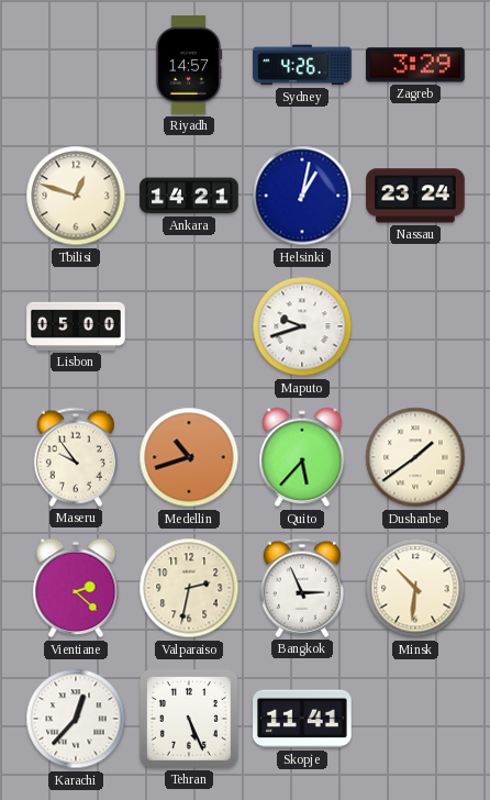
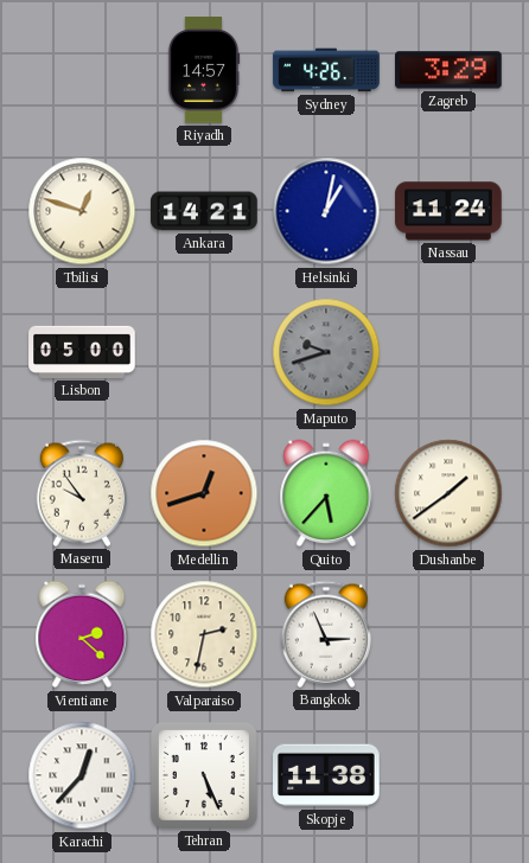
Nassau: 23:24 -> 11:24 (448, 211)
Maputo dial: white -> grey (326, 352)
Medellin: 10:42 -> 12:42 (204, 493)
Minsk: 10:31 -> none (415, 588)
Skopje: 11:41 -> 11:38 (326, 775)
